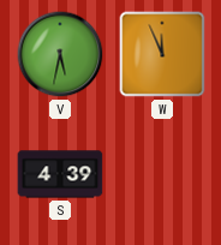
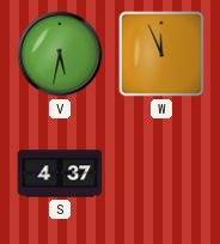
S: 4:39 -> 4:37 (60, 173)
